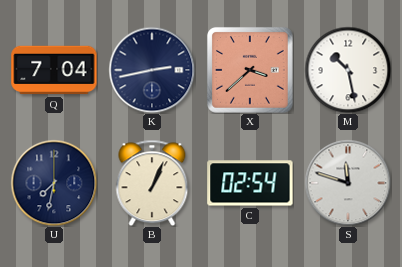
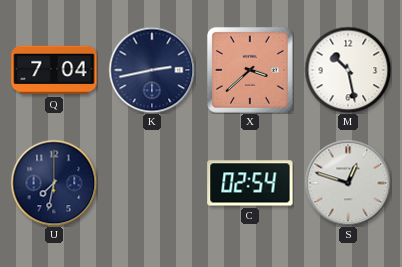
B: 1:04 -> none (152, 183)
S: 11:48 -> 12:48 (348, 183)
